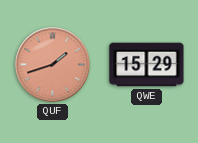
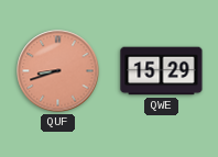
QUF: 1:42 -> 8:42 (58, 71)
